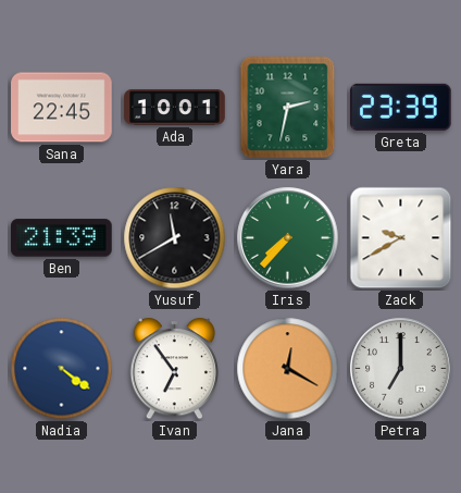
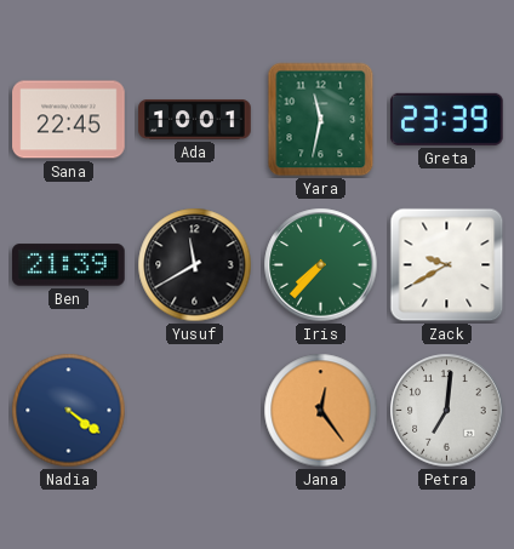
Yara: 2:32 -> 11:32 (321, 120)
Ivan: 6:54 -> none (175, 369)
Jana: 12:20 -> 12:24 (321, 411)
Petra: 7:00 -> 7:01 (447, 411)
